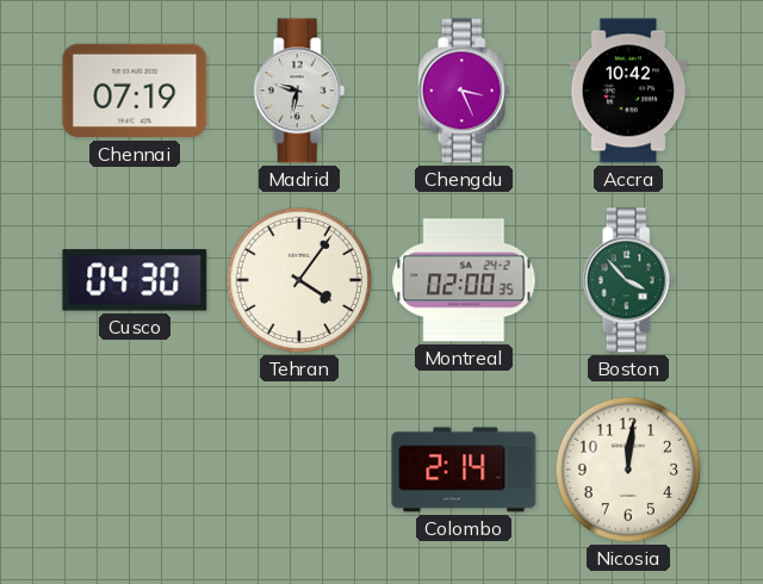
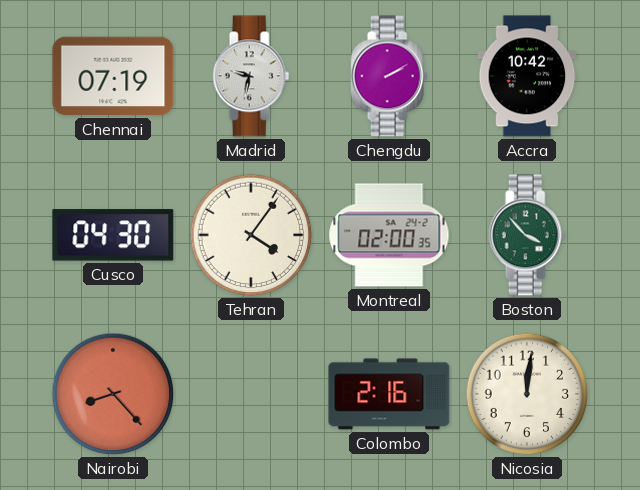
Chengdu: 3:26 -> 2:10 (389, 76)
Nairobi: none -> 8:23 (113, 394)
Colombo: 2:14 -> 2:16 (389, 394)
